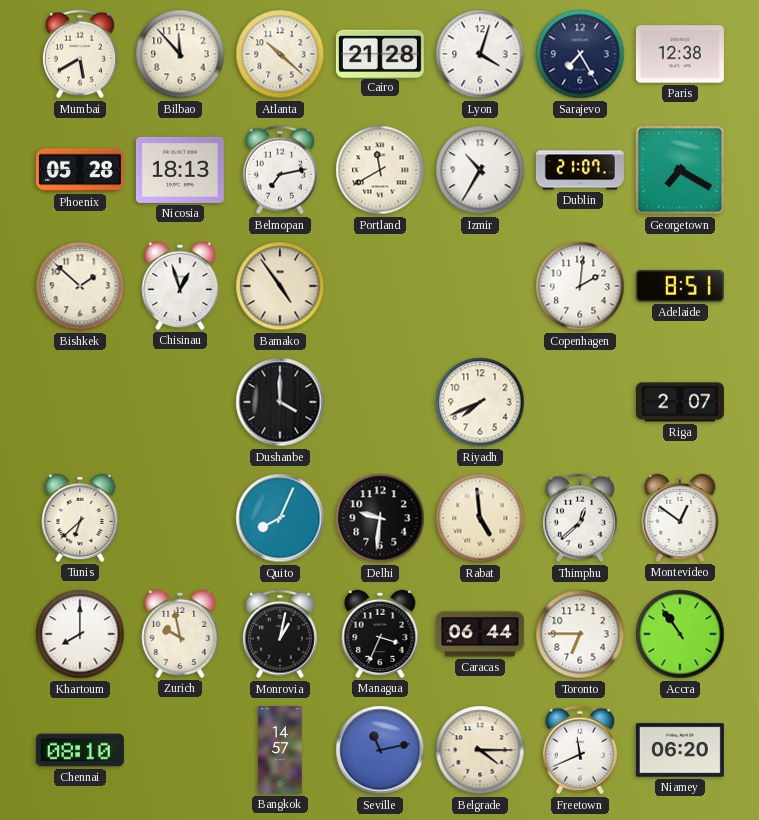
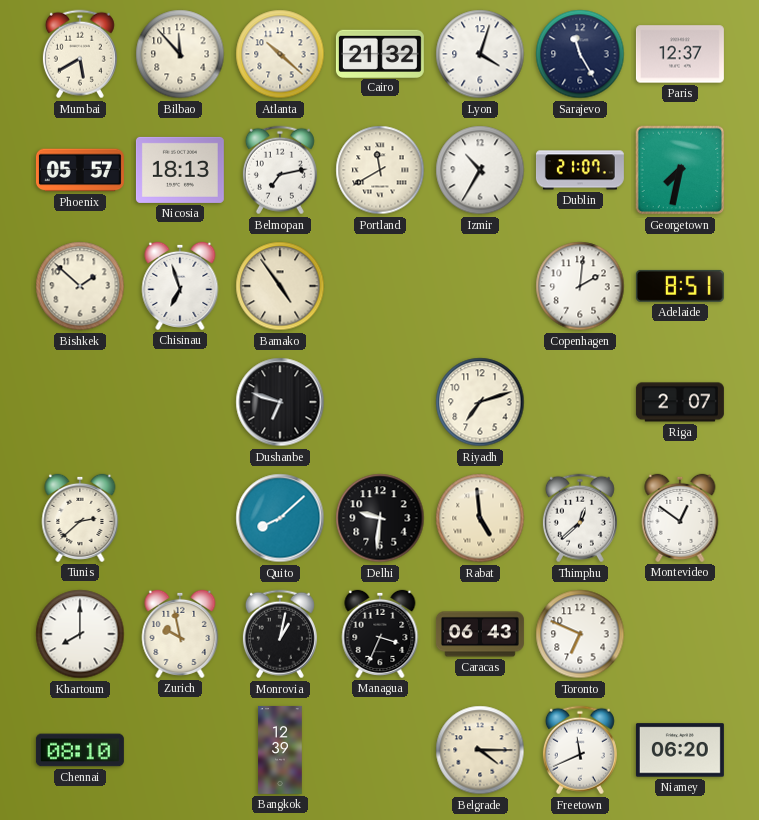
Cairo: 21:28 -> 21:32 (380, 53)
Sarajevo: 7:25 -> 11:25 (580, 54)
Paris: 12:38 -> 12:37 (680, 54)
Phoenix: 05:28 -> 05:57 (80, 170)
Georgetown: 7:20 -> 7:32 (680, 170)
Chisinau: 12:57 -> 6:57 (180, 286)
Dushanbe: 4:00 -> 6:48 (280, 402)
Riyadh: 7:41 -> 7:12 (480, 402)
Tunis: 6:38 -> 2:38 (80, 518)
Quito: 8:04 -> 8:08 (280, 518)
Caracas: 06:44 -> 06:43 (480, 634)
Toronto: 6:45 -> 6:49 (580, 634)
Accra: 10:54 -> none (680, 634)
Bangkok: 14:57 -> 12:39 (280, 750)
Seville: 11:13 -> none (380, 750)
